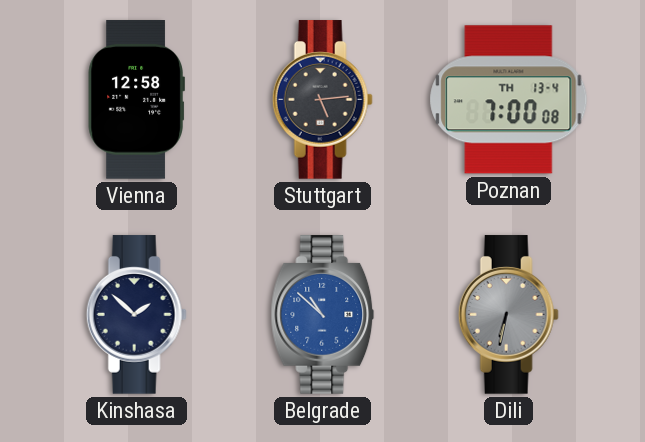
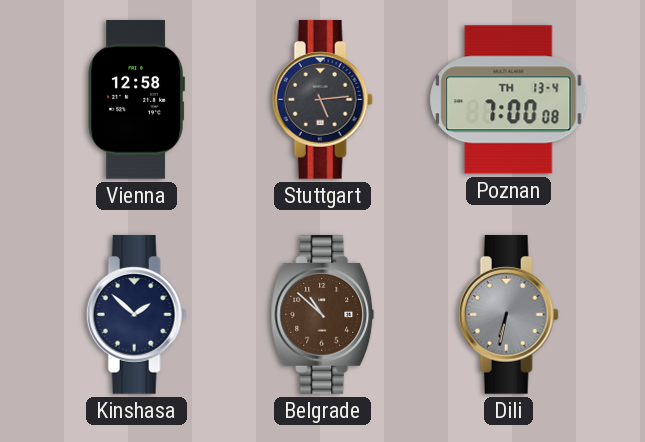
Belgrade dial: blue -> brown (323, 315)
